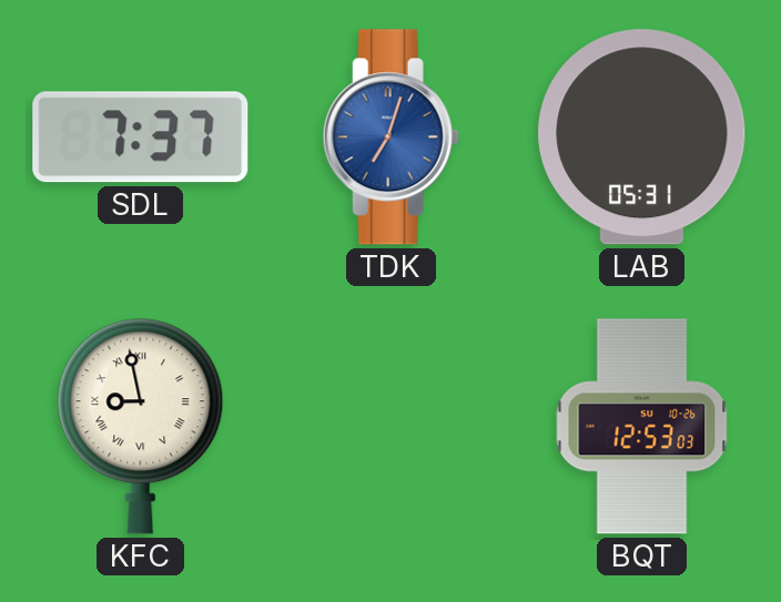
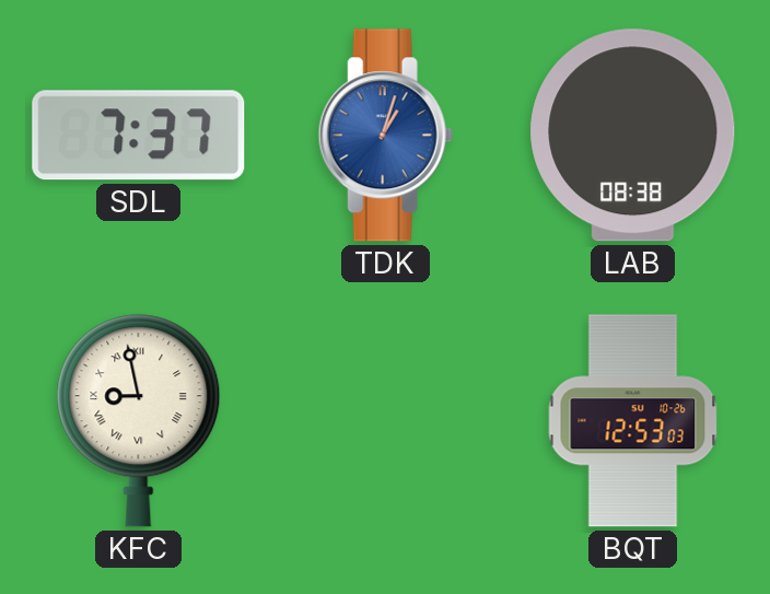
TDK: 7:03 -> 1:03 (385, 136)
LAB: 05:31 -> 08:38 (633, 136)
